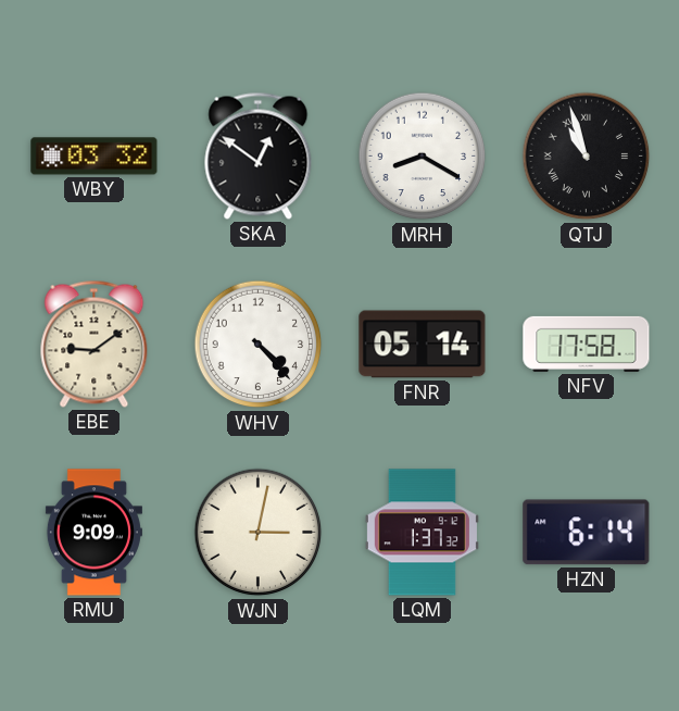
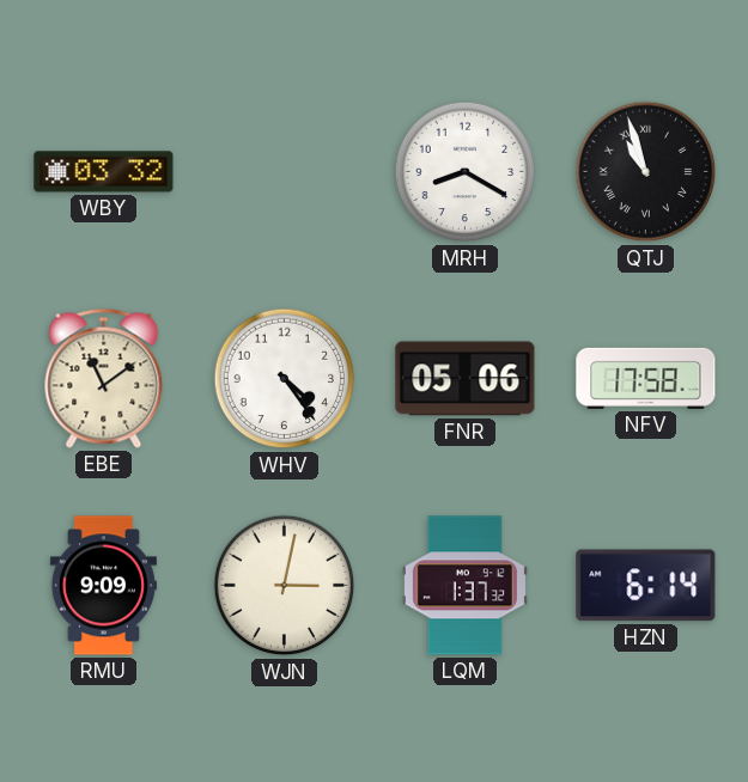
SKA: 12:51 -> none (259, 155)
EBE: 9:09 -> 11:09 (104, 378)
WHV: 4:23 -> 4:24 (285, 379)
FNR: 05:14 -> 05:06 (466, 379)
